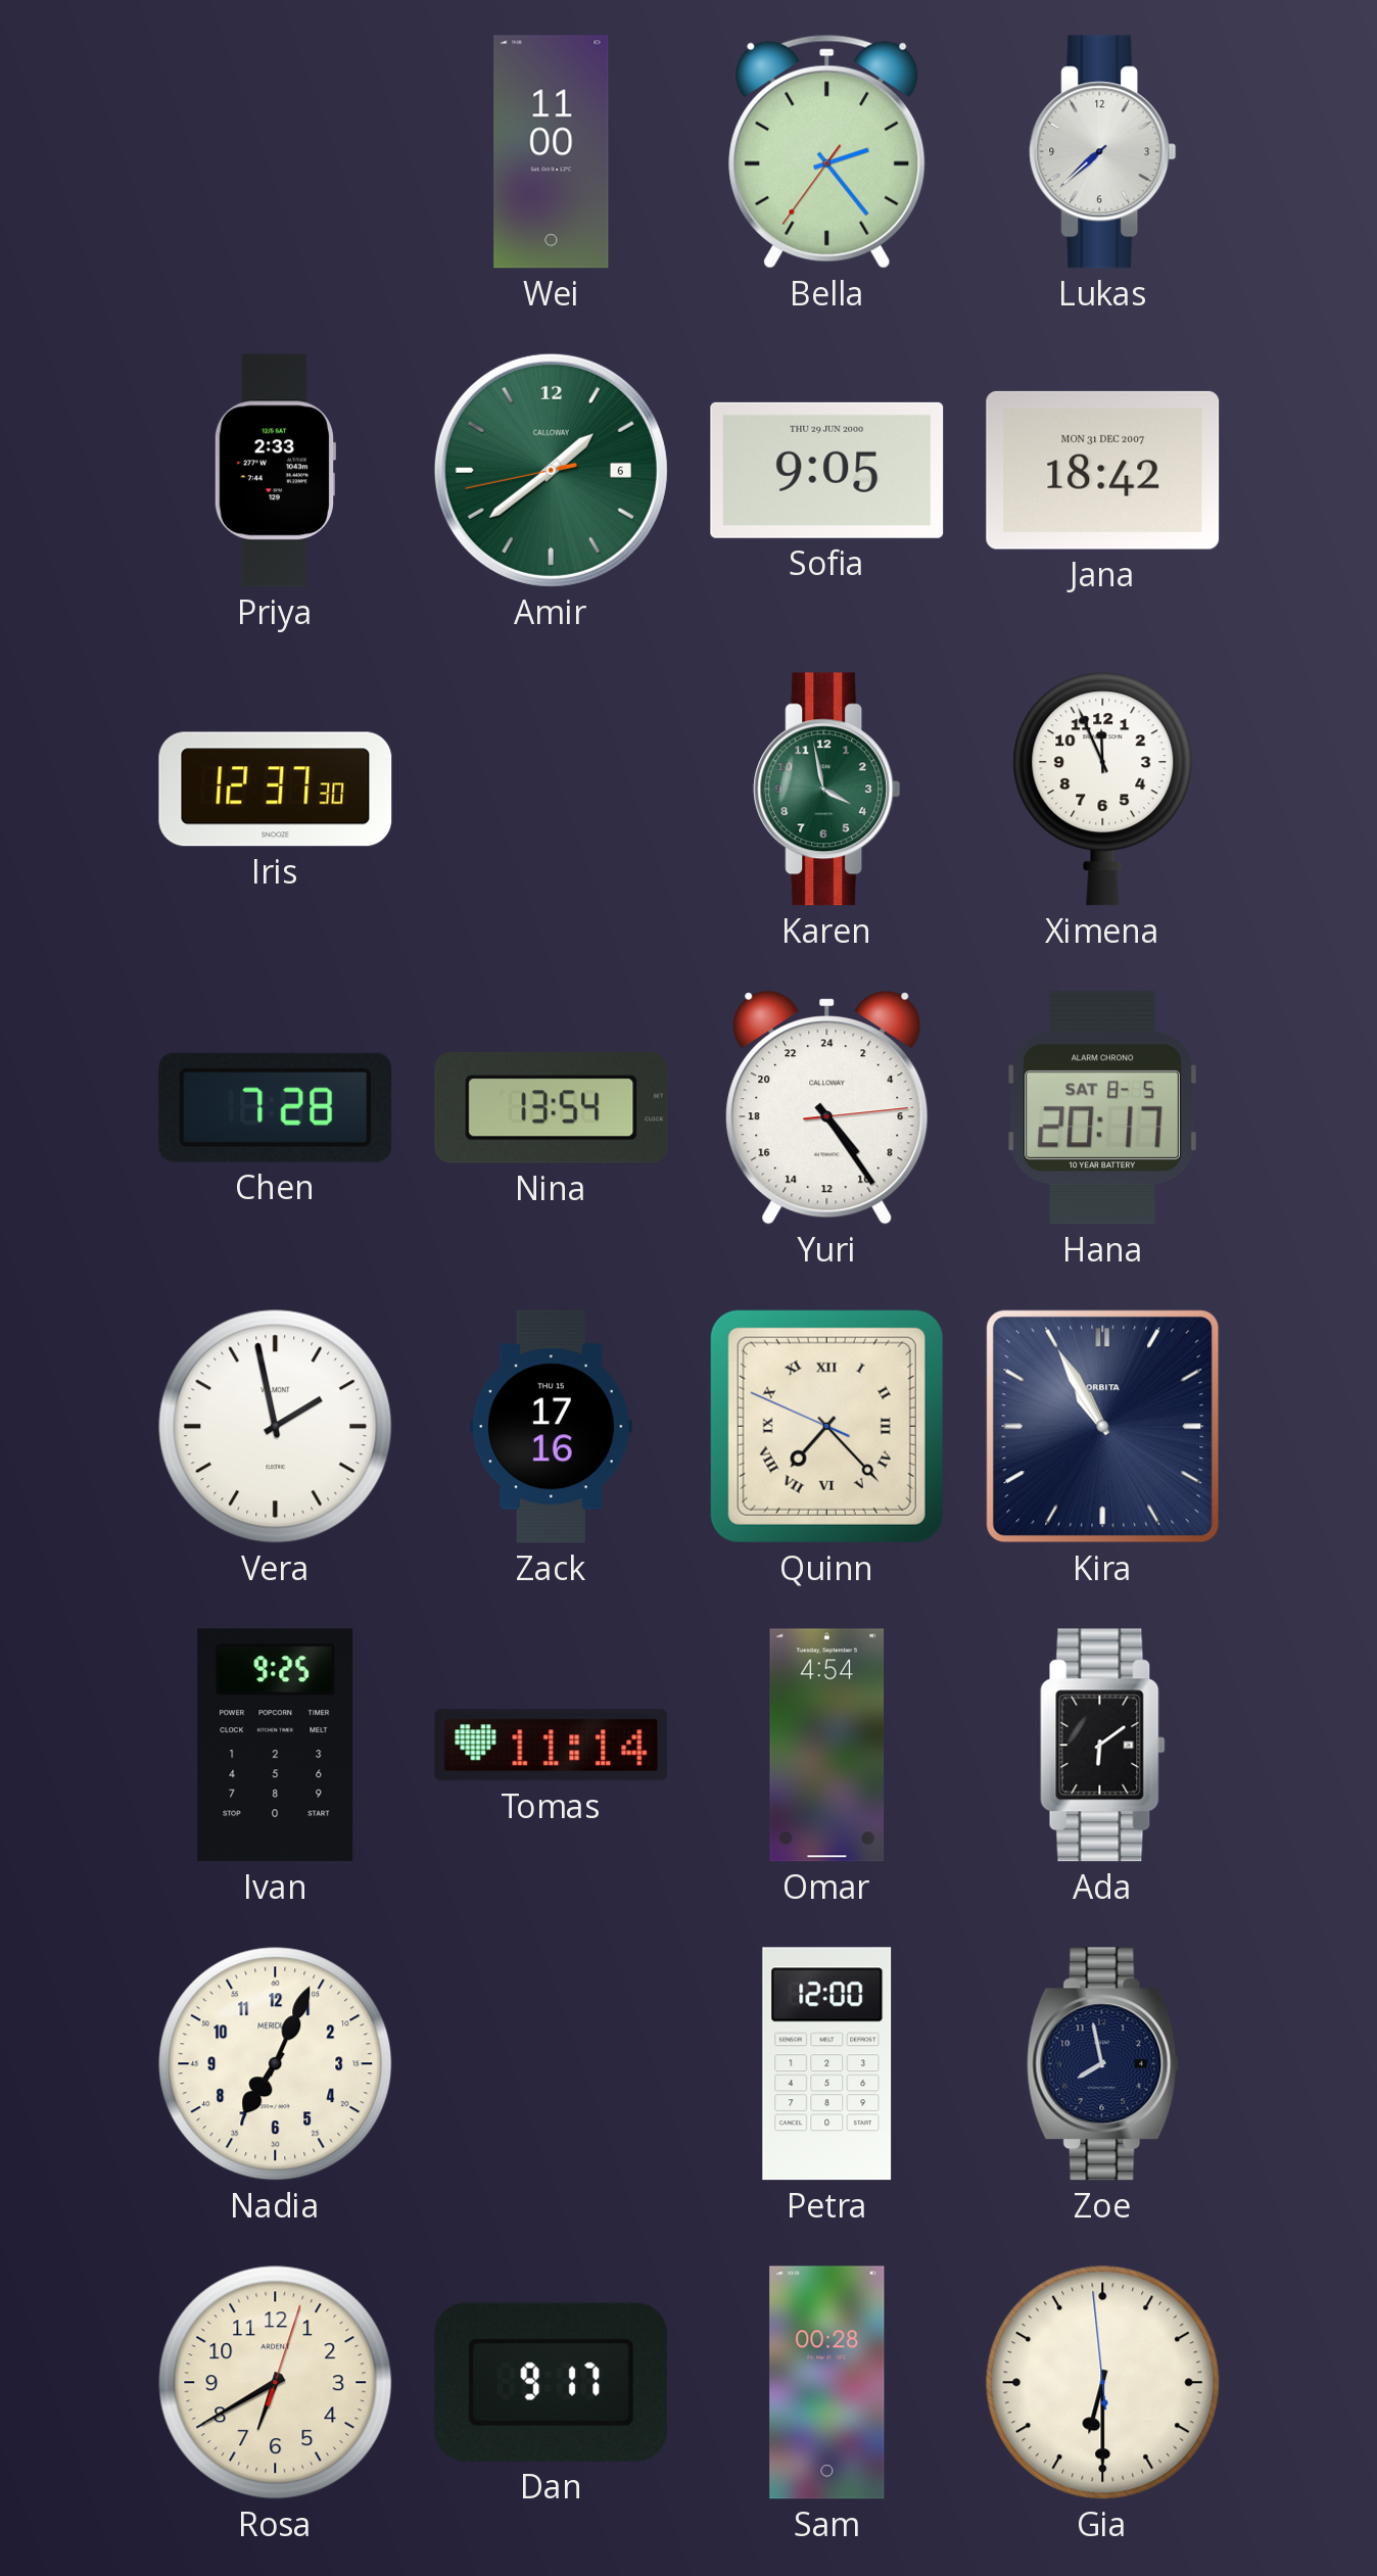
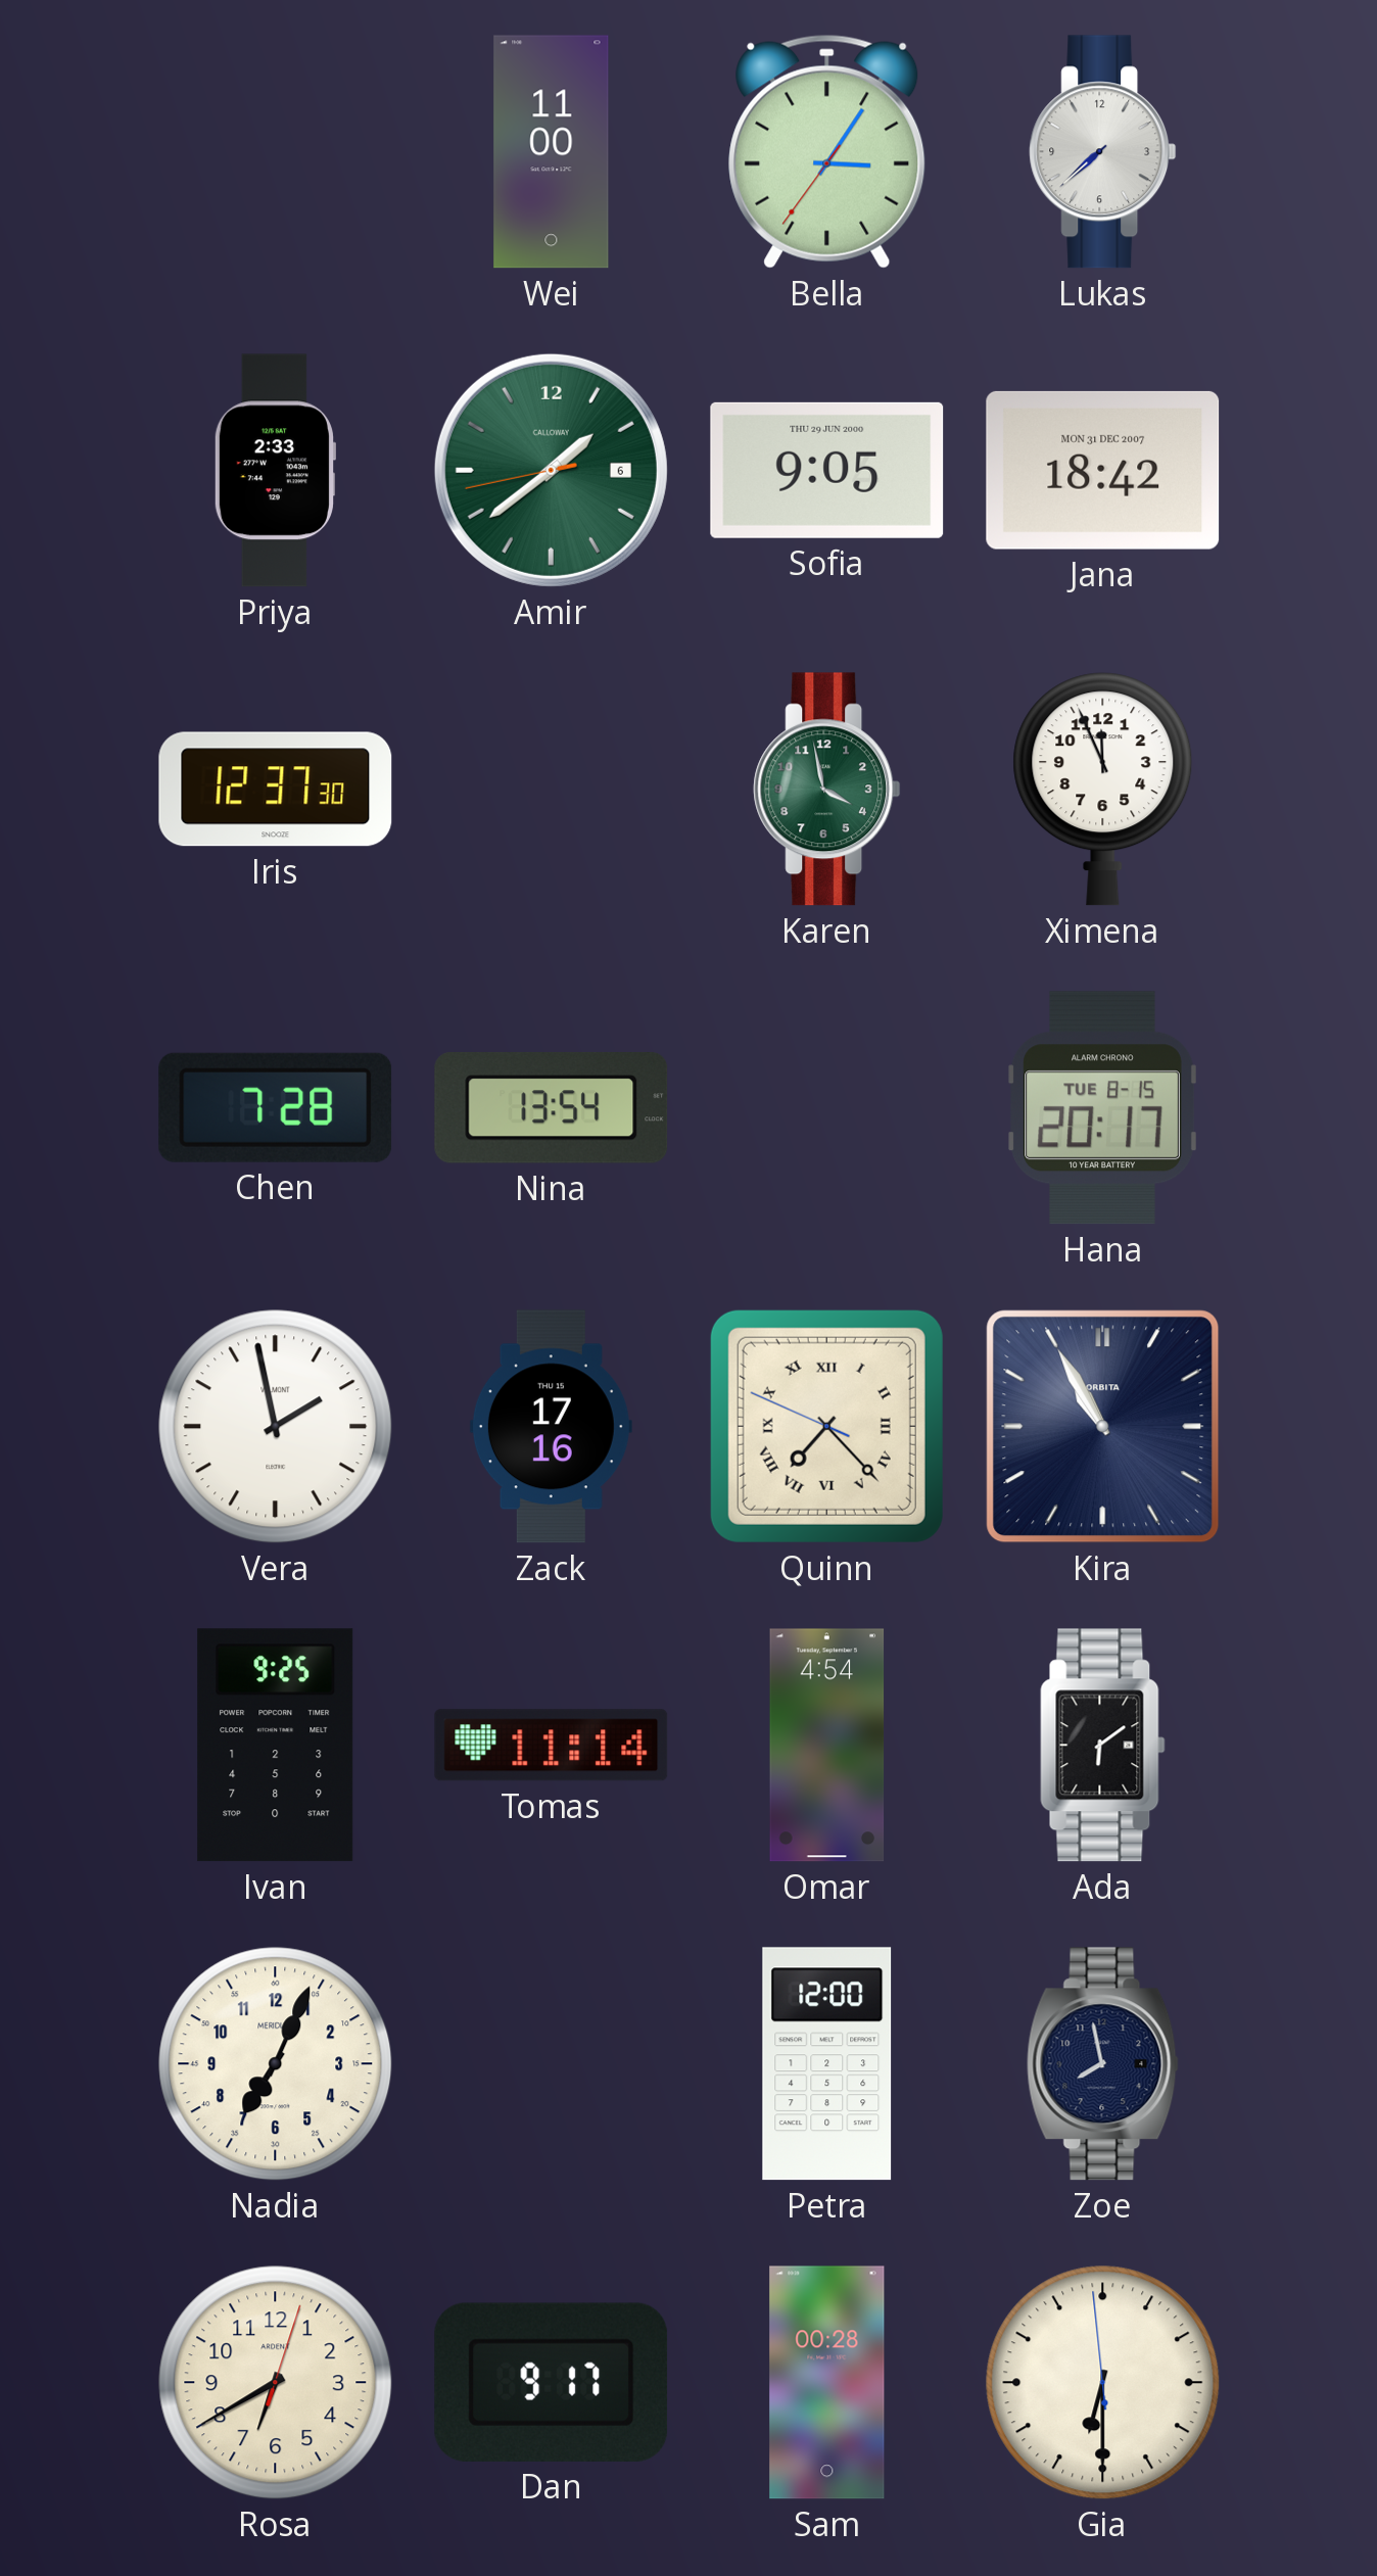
Bella: 2:23 -> 3:05 (827, 151)
Yuri: 9:24 -> none (827, 1108)
Hana date: SAT 8-5 -> TUE 8-15 (1103, 1108)
